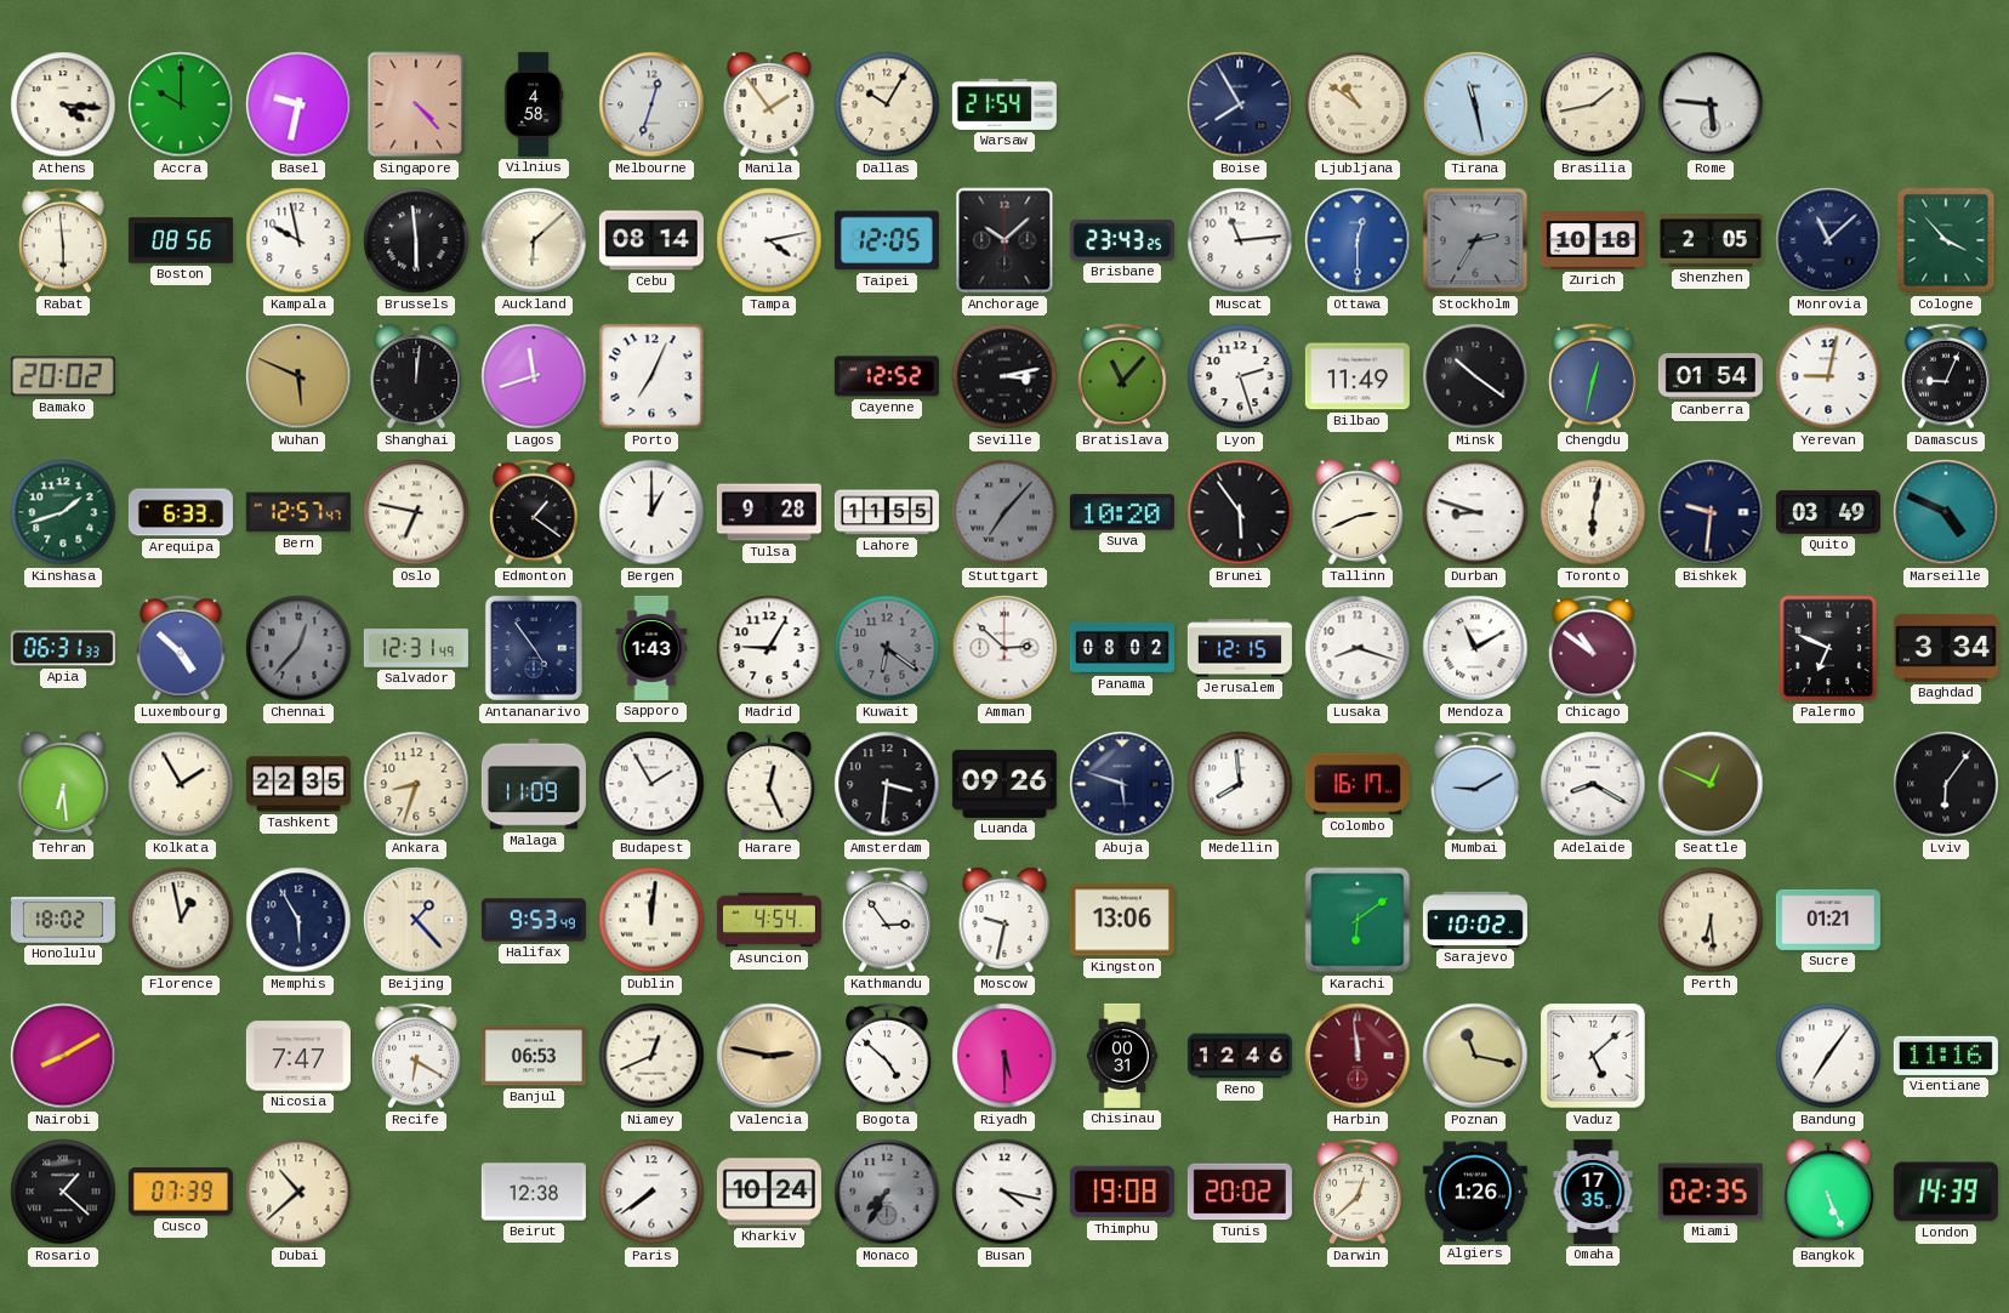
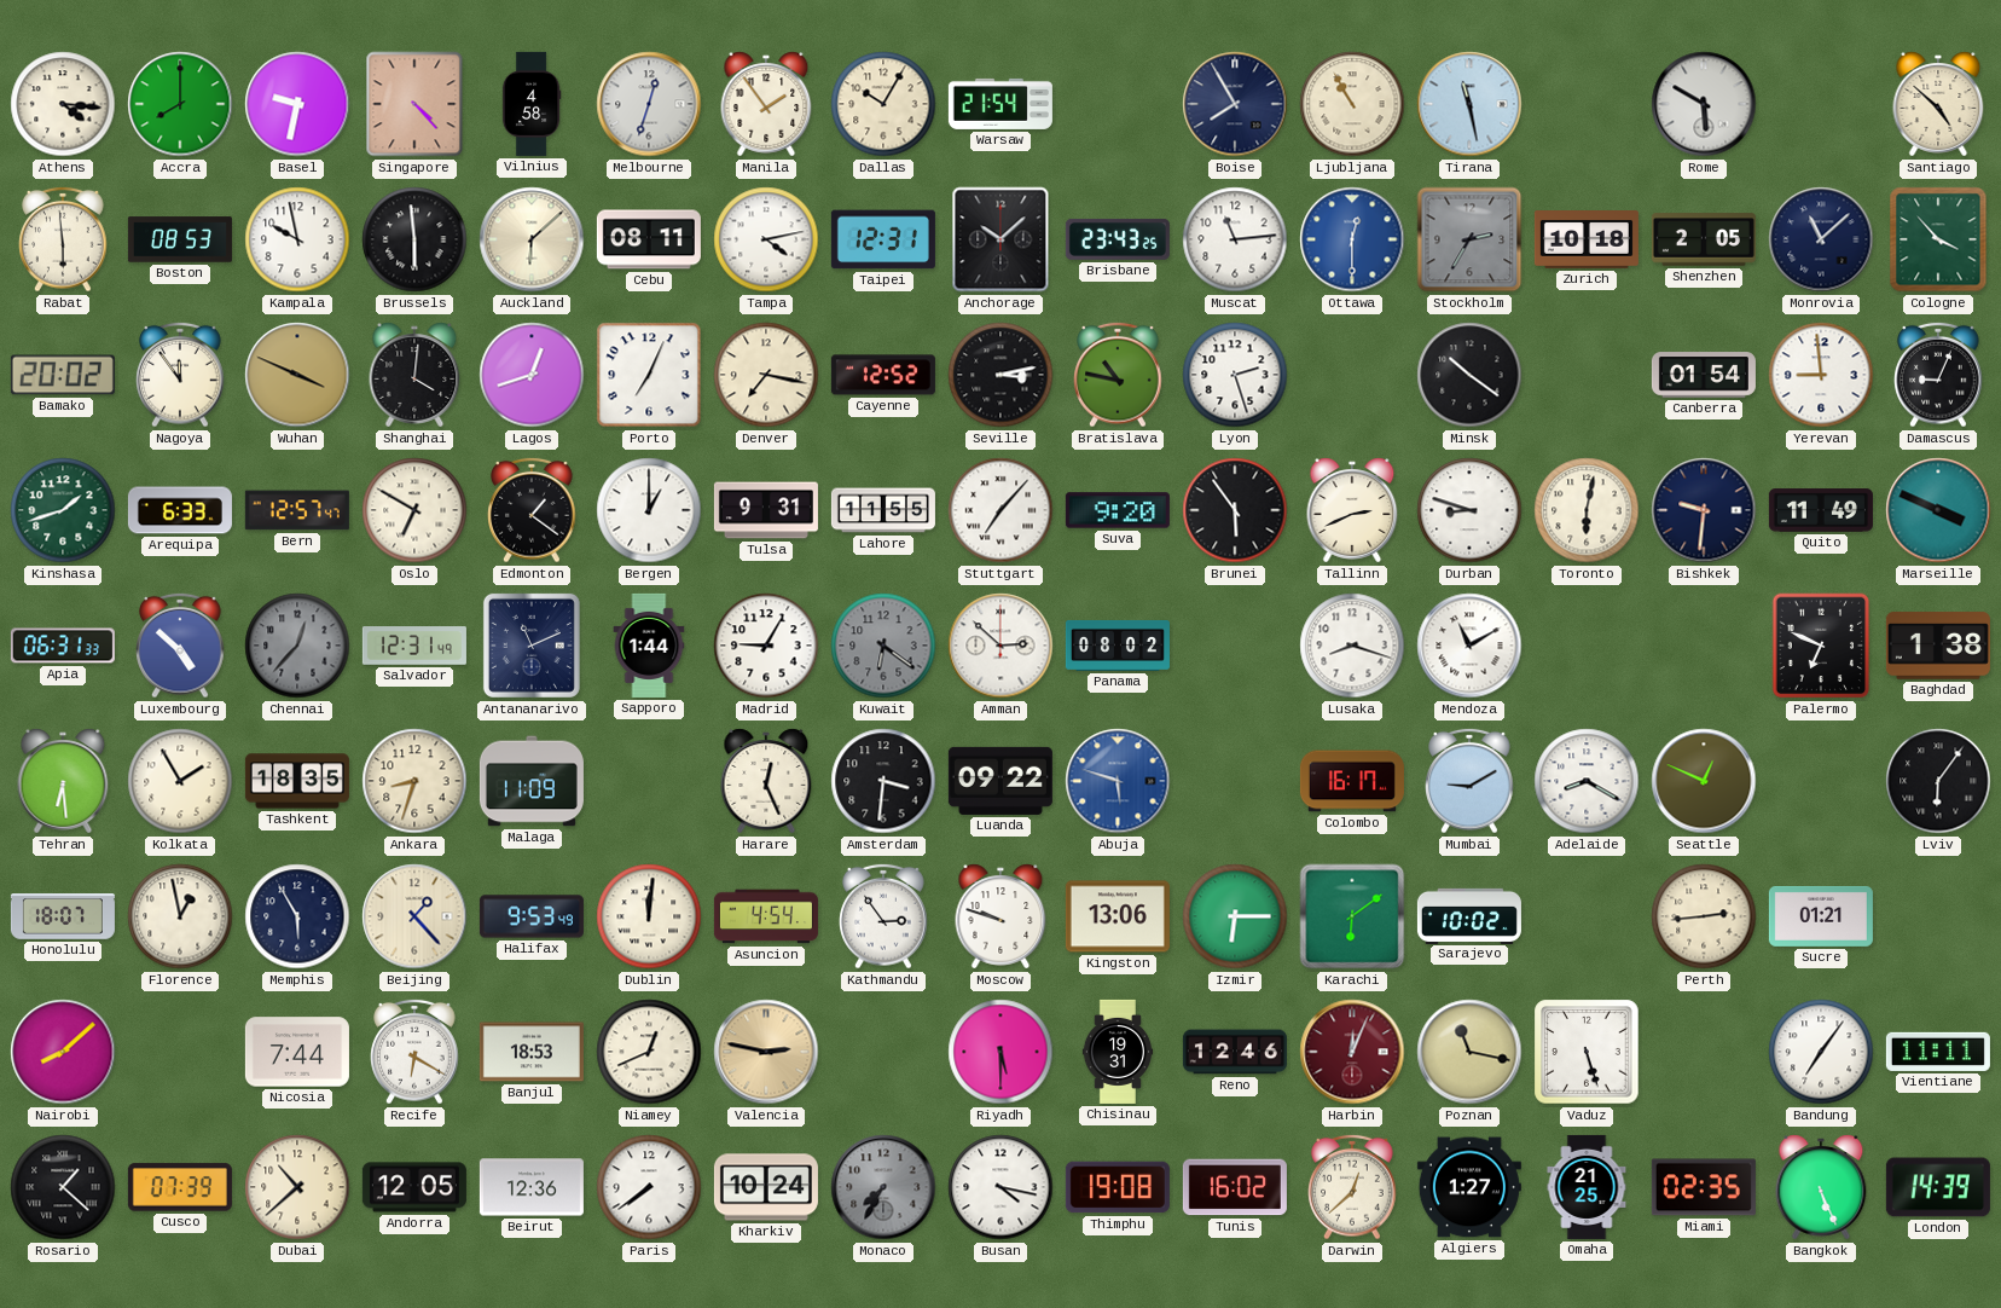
Accra: 10:00 -> 8:00 (180, 104)
Ljubljana: 10:51 -> 10:55 (1352, 104)
Brasilia: 1:43 -> none (1593, 104)
Rome: 5:46 -> 5:50 (1704, 104)
Santiago: none -> 4:52 (1938, 104)
Boston: 08:56 -> 08:53 (180, 239)
Cebu: 08:14 -> 08:11 (649, 239)
Taipei: 12:05 -> 12:31 (883, 239)
Nagoya: none -> 11:54 (180, 375)
Wuhan: 5:49 -> 3:49 (297, 375)
Shanghai: 12:01 -> 4:01 (414, 375)
Lagos: 11:42 -> 12:42 (532, 375)
Denver: none -> 7:17 (766, 375)
Bratislava: 11:07 -> 10:47 (1118, 375)
Bilbao: 11:49 -> none (1358, 376)
Chengdu: 12:32 -> none (1593, 376)
Yerevan: 9:02 -> 8:59 (1821, 375)
Oslo: 6:47 -> 6:50 (414, 510)
Tulsa: 9:28 -> 9:31 (766, 510)
Stuttgart dial: grey -> white (1000, 510)
Suva: 10:20 -> 9:20 (1118, 510)
Quito: 03:49 -> 11:49 (1821, 510)
Marseille: 4:49 -> 3:49 (1938, 510)
Antananarivo: 4:54 -> 11:11 (532, 646)
Sapporo: 1:43 -> 1:44 (649, 646)
Jerusalem: 12:15 -> none (1240, 648)
Chicago: 10:51 -> none (1593, 648)
Baghdad: 3:34 -> 1:38 (1938, 646)
Tashkent: 22:35 -> 18:35 (297, 781)
Budapest: 1:55 -> none (651, 784)
Luanda: 09:26 -> 09:22 (1000, 781)
Abuja dial: navy -> blue (1118, 781)
Medellin: 7:59 -> none (1240, 784)
Honolulu: 18:02 -> 18:07 (63, 916)
Moscow: 9:32 -> 9:48 (1000, 916)
Izmir: none -> 6:15 (1235, 916)
Perth: 6:29 -> 2:44 (1704, 916)
Nairobi: 8:10 -> 8:08 (63, 1052)
Nicosia: 7:47 -> 7:44 (297, 1052)
Banjul: 06:53 -> 18:53 (532, 1052)
Bogota: 4:52 -> none (887, 1056)
Chisinau: 00:31 -> 19:31 (1118, 1052)
Harbin: 11:59 -> 12:04 (1352, 1052)
Vaduz: 5:08 -> 5:27 (1587, 1052)
Vientiane: 11:16 -> 11:11 (1938, 1052)
Andorra: none -> 12:05 (414, 1187)
Beirut: 12:38 -> 12:36 (532, 1187)
Tunis: 20:02 -> 16:02 (1235, 1187)
Algiers: 1:26 -> 1:27 (1469, 1187)
Omaha: 17:35 -> 21:25 (1587, 1187)
